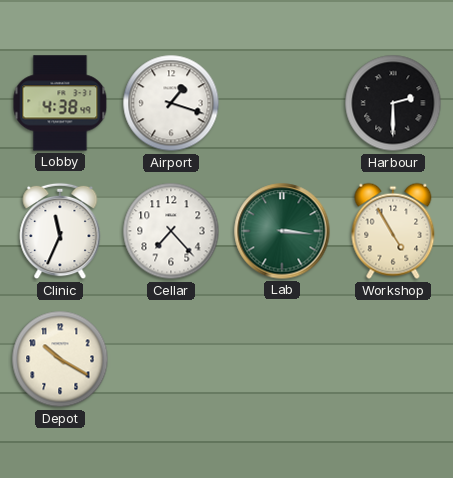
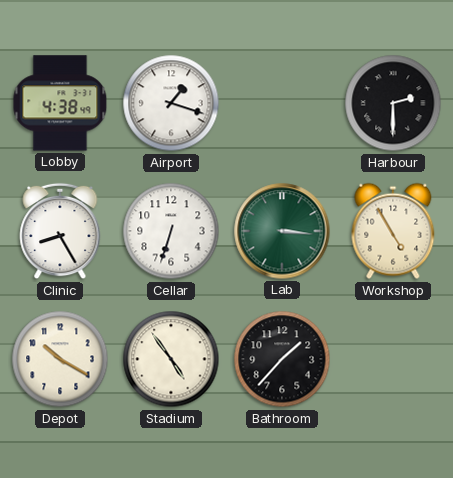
Clinic: 11:34 -> 8:25 (60, 231)
Cellar: 7:23 -> 6:33 (171, 231)
Stadium: none -> 4:54 (171, 359)
Bathroom: none -> 1:37 (282, 359)
